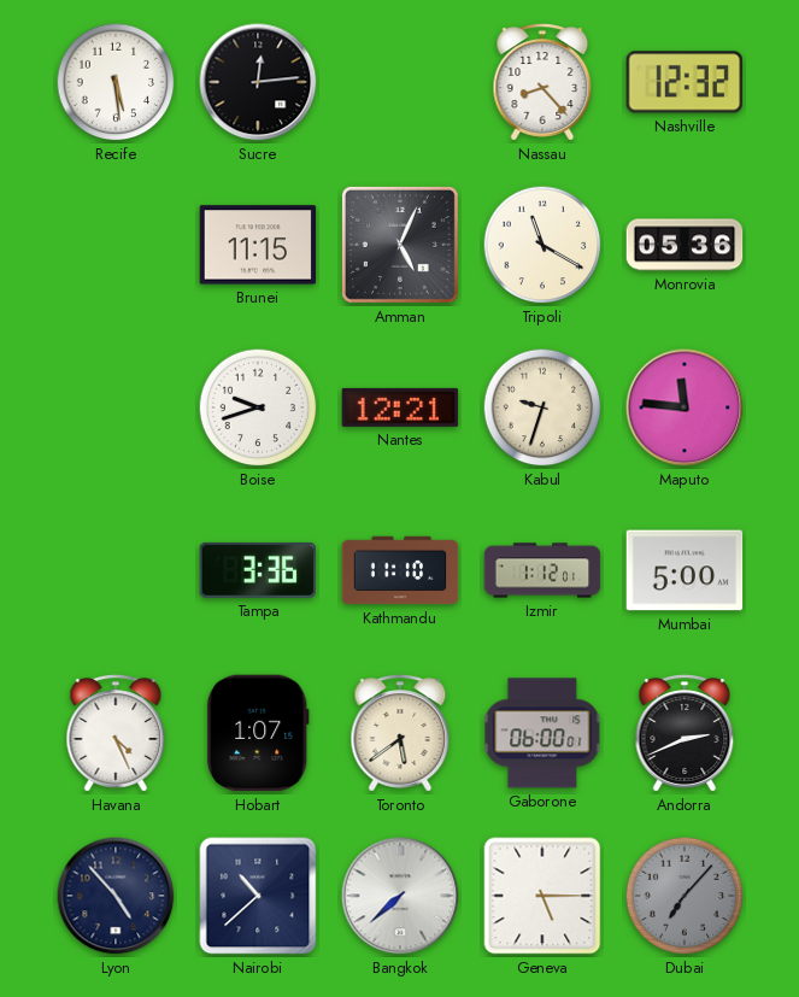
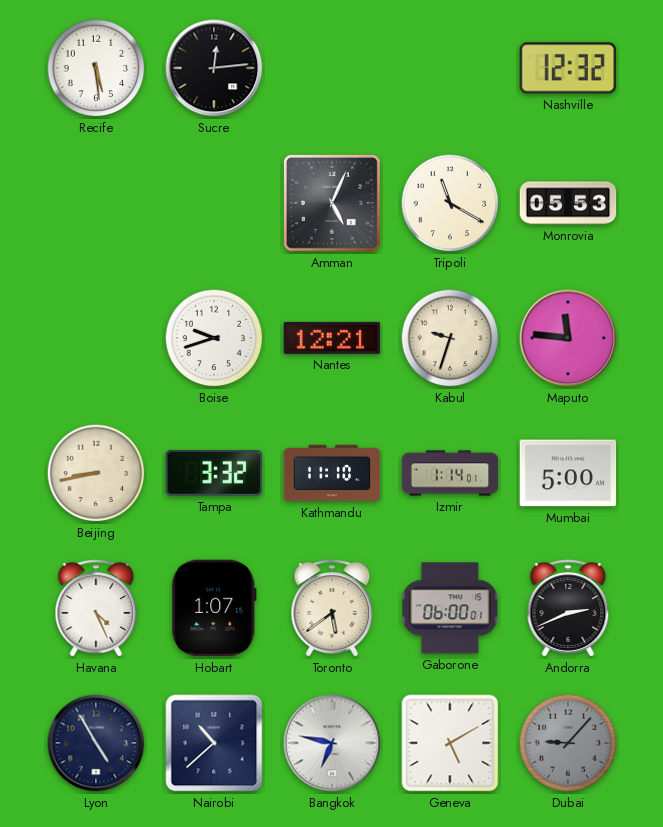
Nassau: 8:23 -> none (542, 82)
Brunei: 11:15 -> none (258, 245)
Monrovia: 05:36 -> 05:53 (568, 203)
Beijing: none -> 8:43 (96, 473)
Tampa: 3:36 -> 3:32 (214, 473)
Izmir: 1:12 -> 1:14 (450, 473)
Lyon: 4:53 -> 4:55 (96, 743)
Bangkok: 7:38 -> 6:47 (332, 743)
Geneva: 5:15 -> 5:10 (450, 743)
Dubai: 7:07 -> 9:07 (568, 743)
